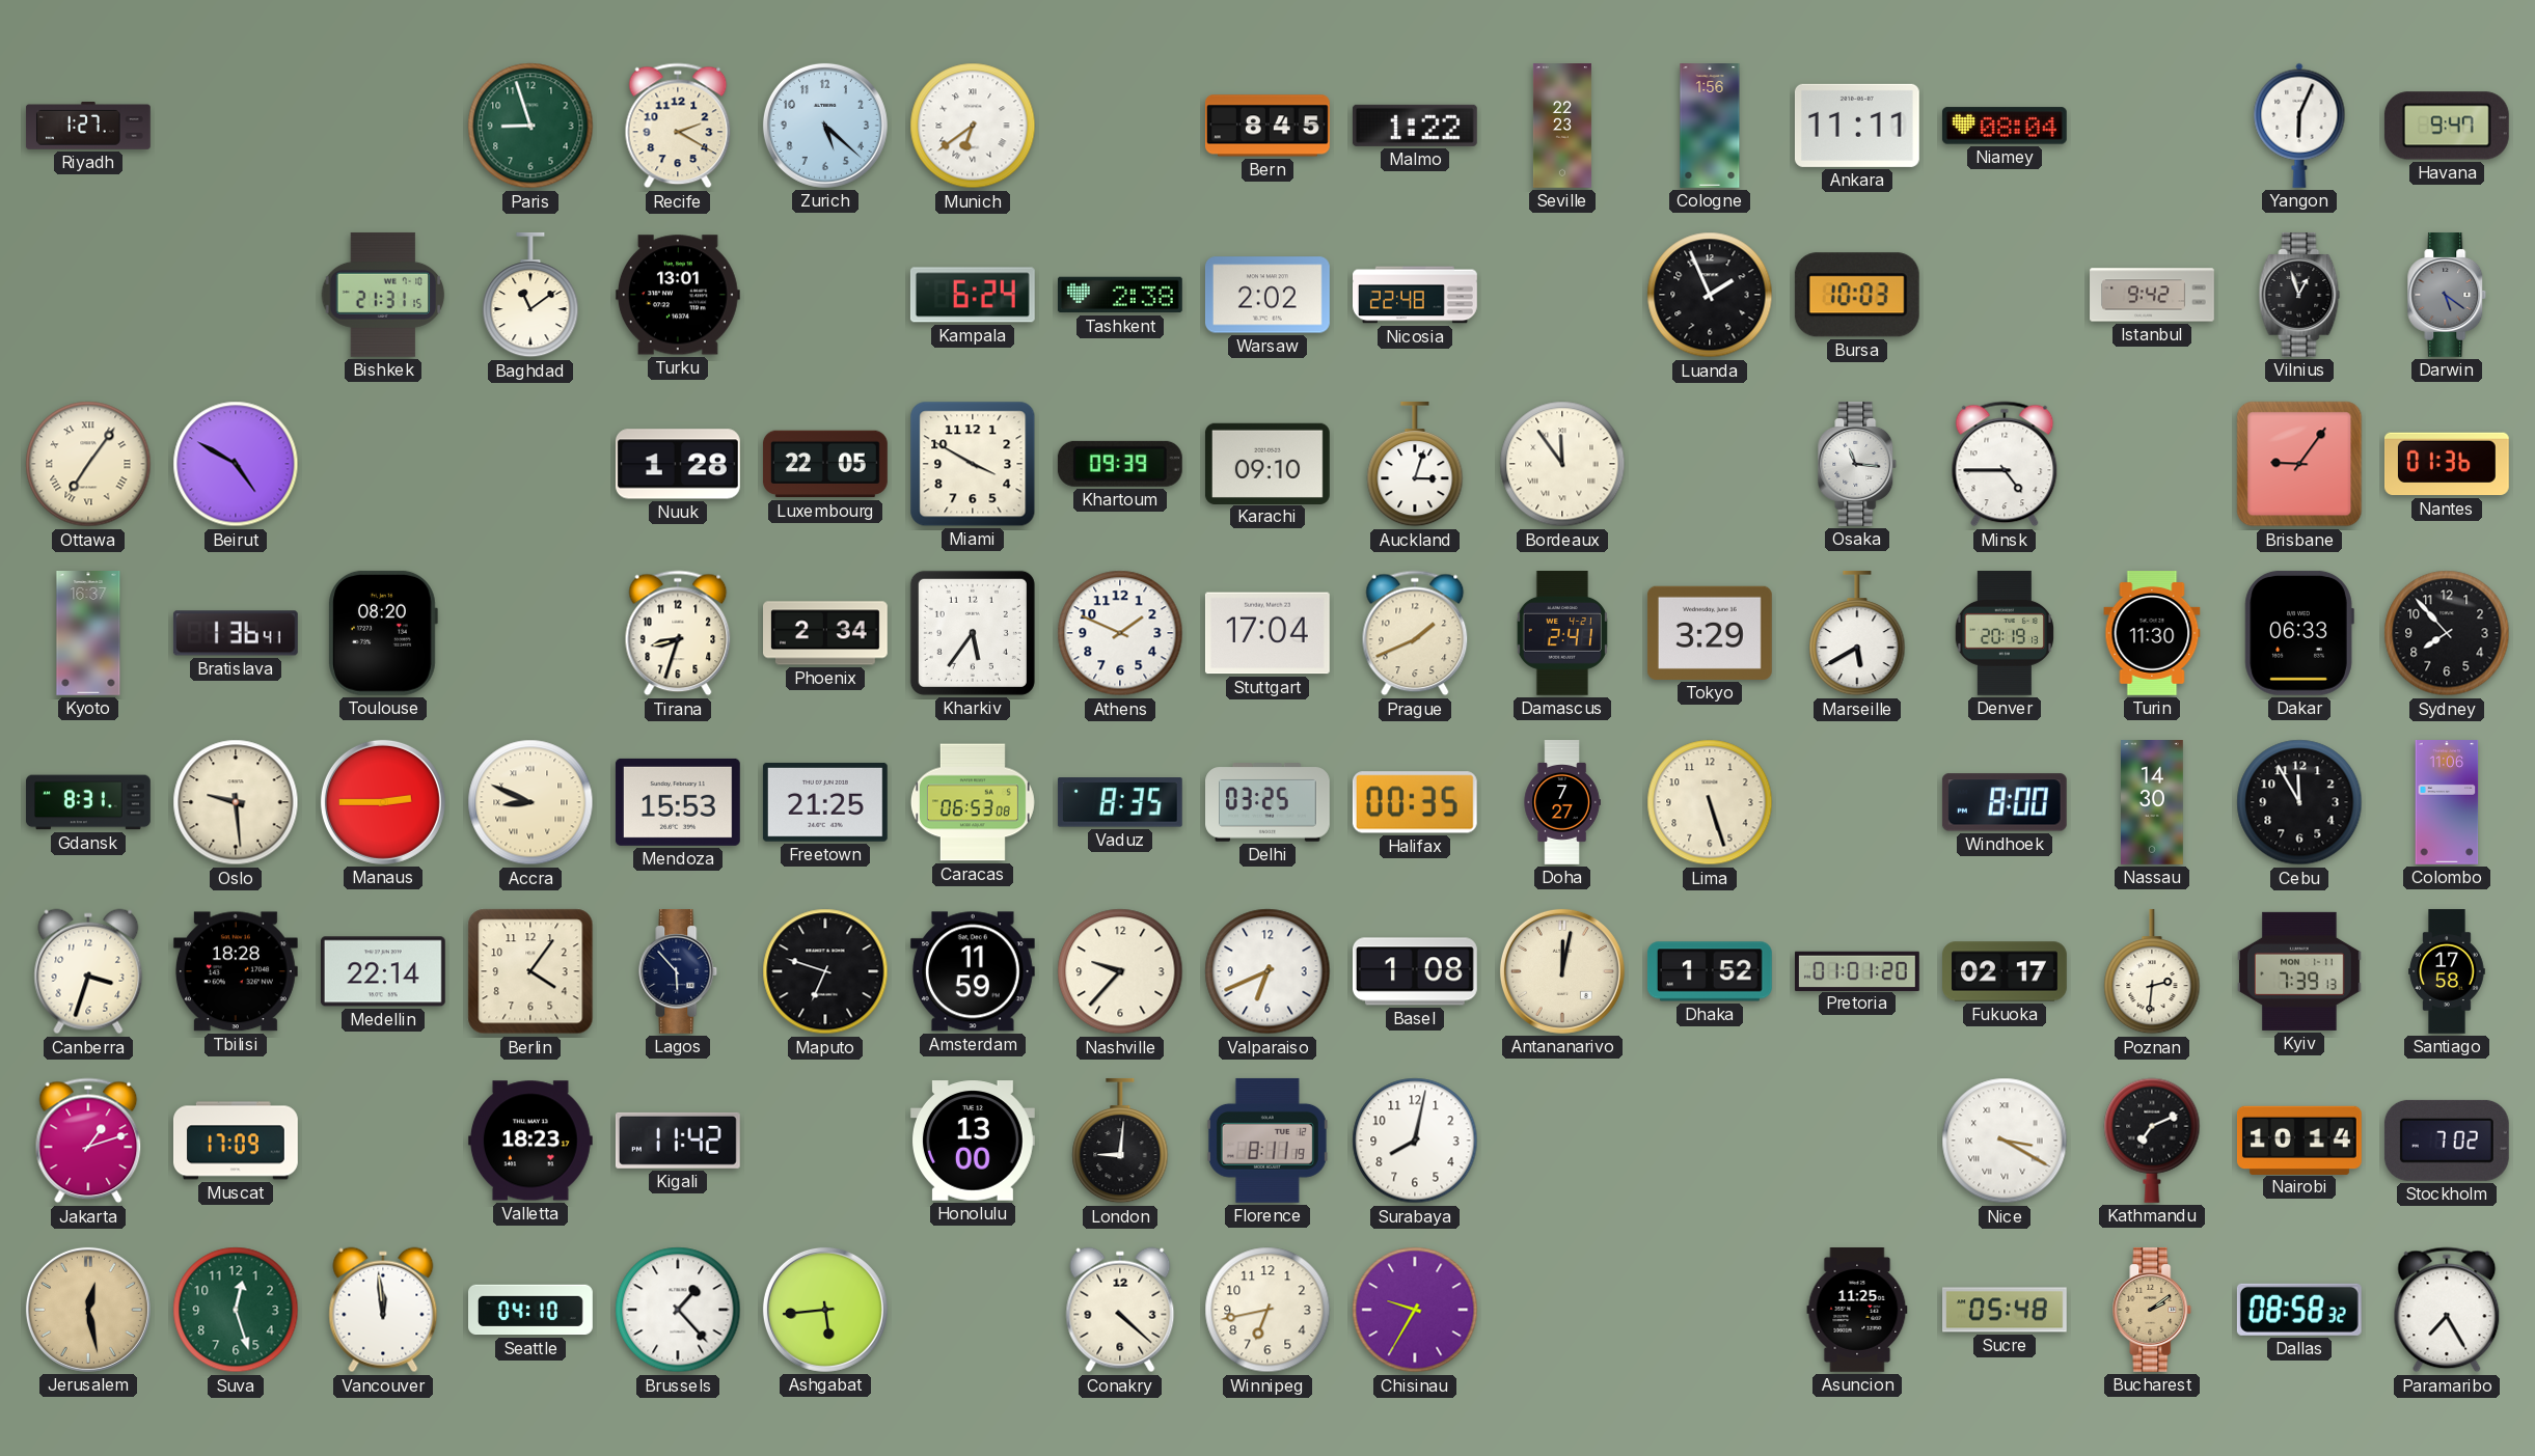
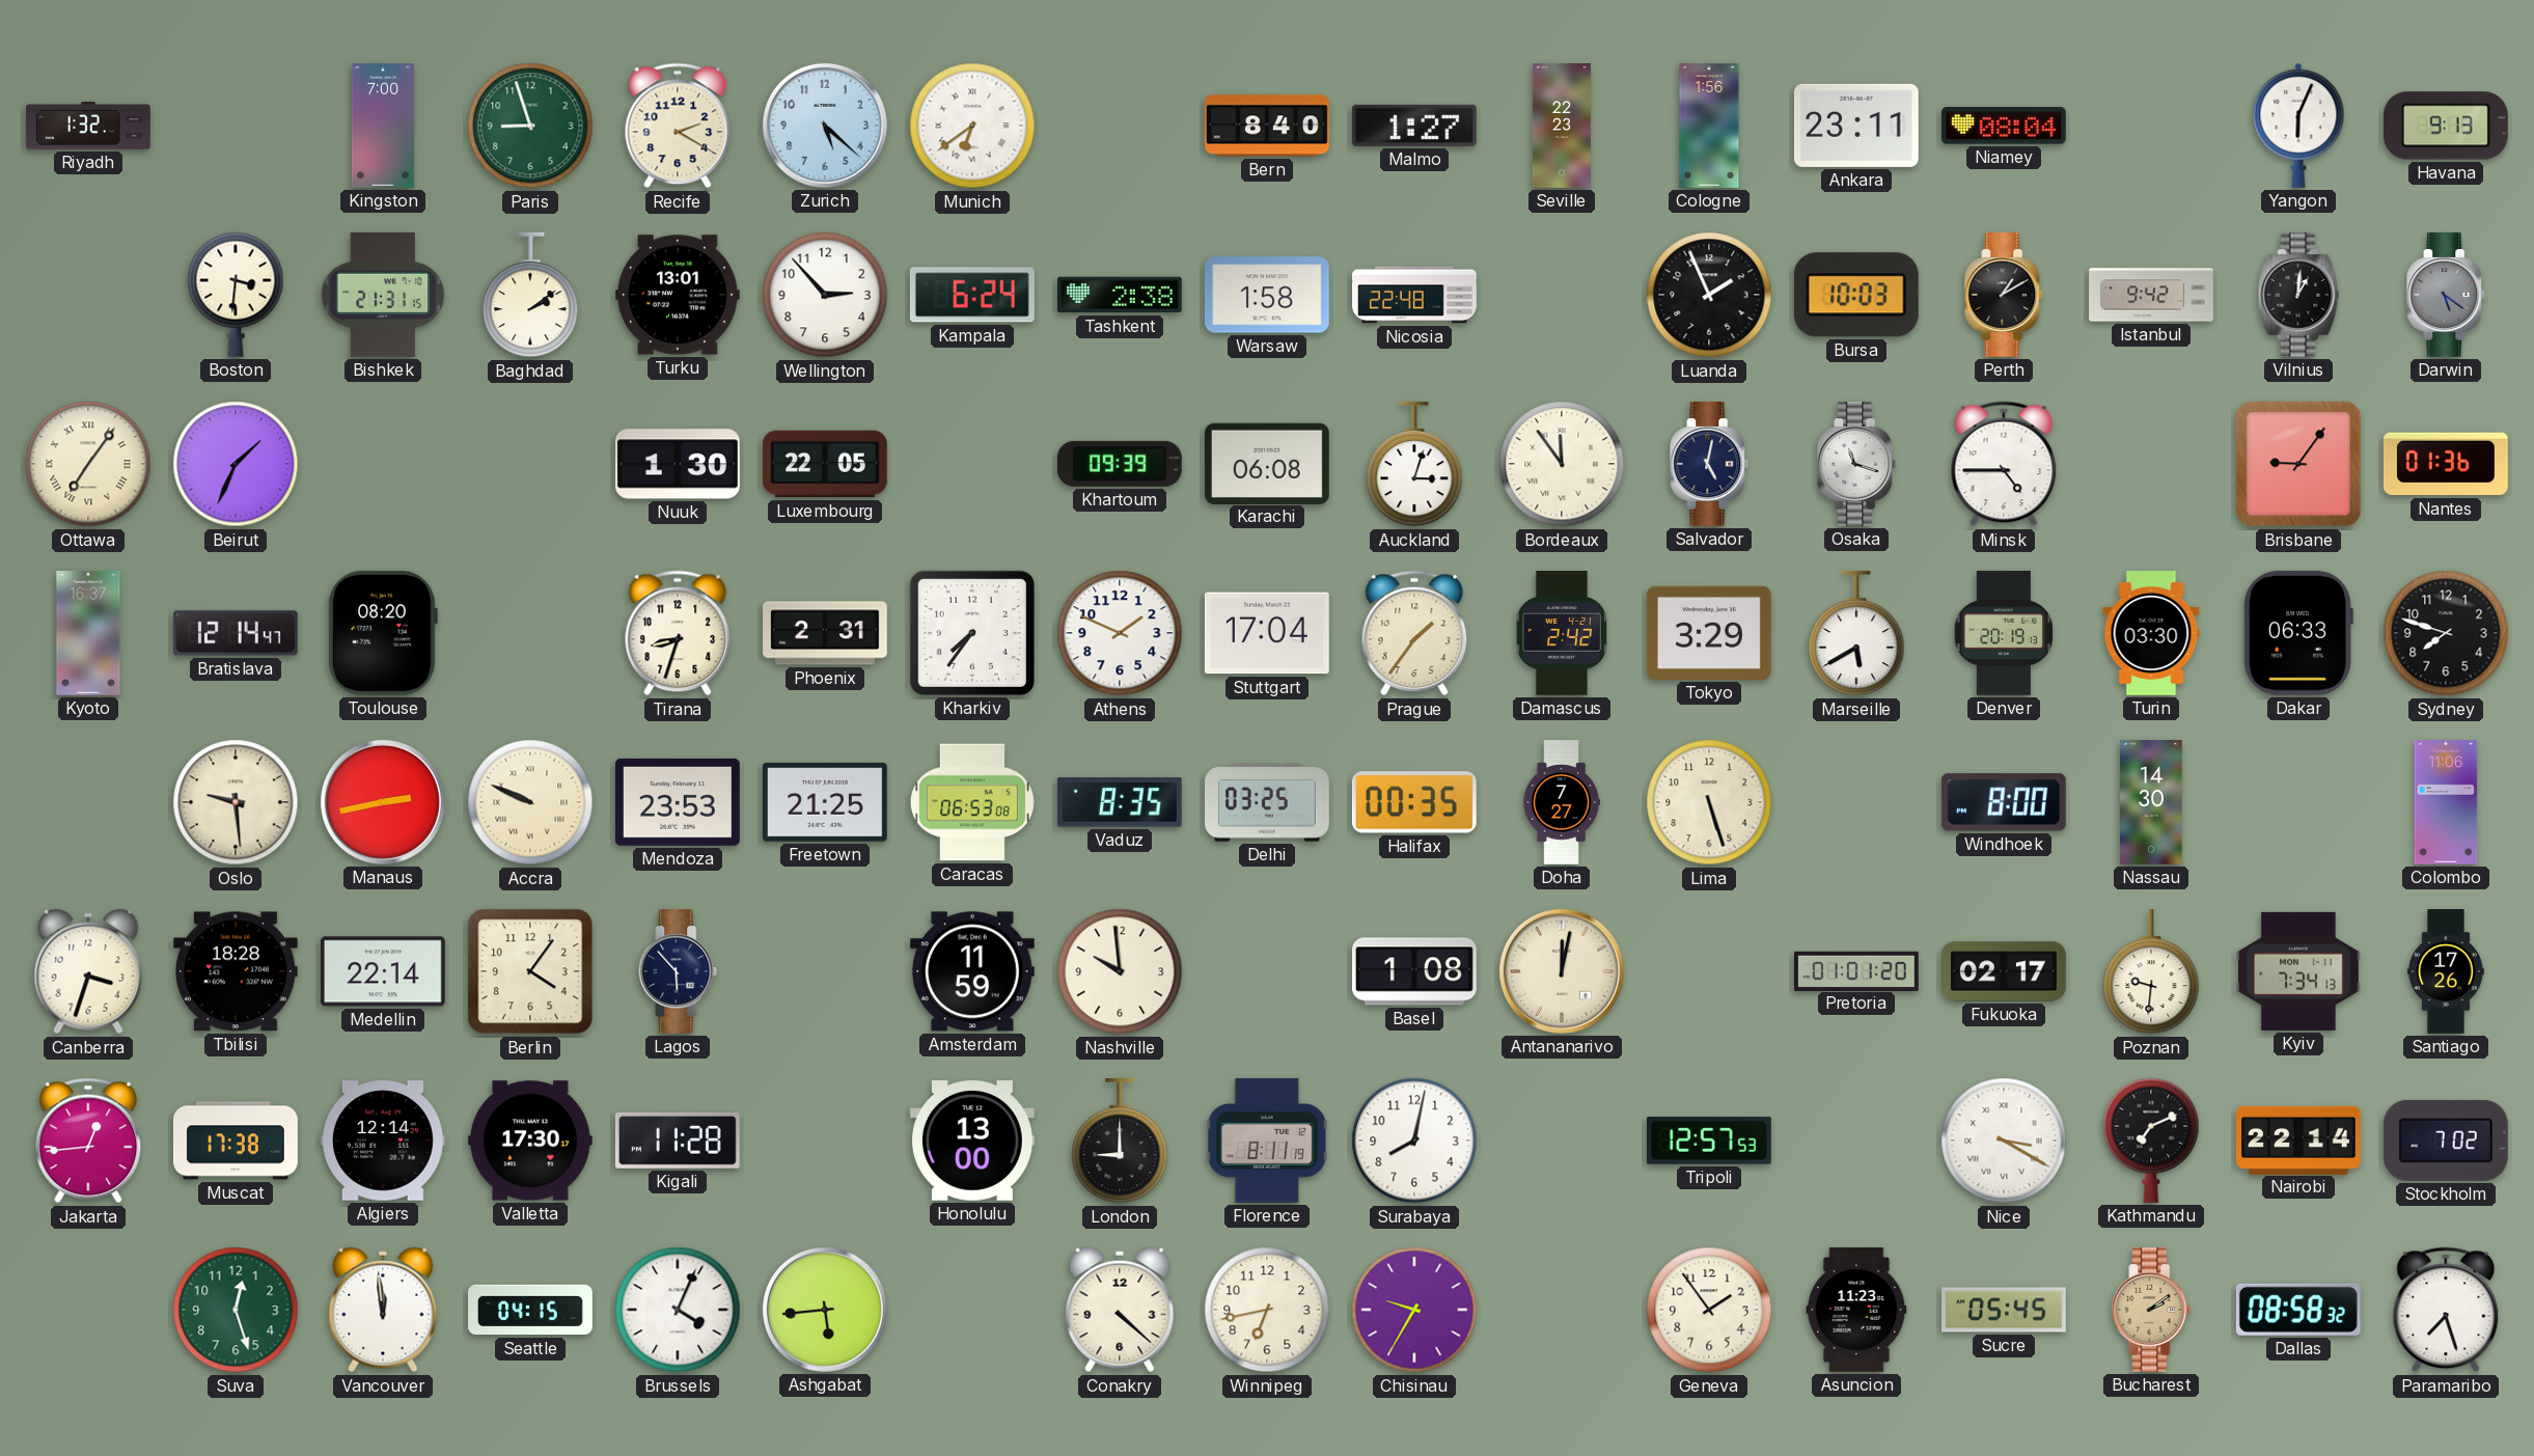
Riyadh: 1:27 -> 1:32 (88, 126)
Kingston: none -> 7:00 (383, 127)
Bern: 8:45 -> 8:40 (1267, 126)
Malmo: 1:22 -> 1:27 (1414, 126)
Ankara: 11:11 -> 23:11 (1856, 126)
Havana: 9:47 -> 9:13 (2446, 126)
Boston: none -> 3:31 (236, 295)
Baghdad: 11:09 -> 2:09 (530, 295)
Wellington: none -> 2:53 (825, 295)
Warsaw: 2:02 -> 1:58 (1267, 295)
Perth: none -> 1:10 (2004, 296)
Vilnius: 12:57 -> 1:01 (2298, 296)
Beirut: 4:50 -> 1:34 (236, 464)
Nuuk: 1:28 -> 1:30 (678, 464)
Miami: 3:50 -> none (973, 464)
Karachi: 09:10 -> 06:08 (1267, 463)
Salvador: none -> 5:02 (1709, 465)
Osaka: 11:16 -> 11:18 (1856, 465)
Bratislava: 1:36 -> 12:14 (236, 633)
Phoenix: 2:34 -> 2:31 (826, 633)
Kharkiv: 5:36 -> 7:36 (972, 633)
Prague: 1:41 -> 1:36 (1414, 633)
Damascus: 2:41 -> 2:42 (1562, 634)
Turin: 11:30 -> 03:30 (2151, 634)
Sydney: 7:53 -> 7:48 (2446, 633)
Gdansk: 8:31 -> none (89, 802)
Manaus: 2:45 -> 2:43 (383, 802)
Accra: 8:49 -> 9:49 (530, 802)
Mendoza: 15:53 -> 23:53 (678, 802)
Cebu: 11:55 -> none (2299, 802)
Maputo: 6:48 -> none (825, 971)
Nashville: 9:37 -> 9:59 (1120, 971)
Valparaiso: 6:41 -> none (1267, 971)
Dhaka: 1:52 -> none (1710, 971)
Poznan: 2:31 -> 9:31 (2151, 971)
Kyiv: 7:39 -> 7:34 (2298, 971)
Santiago: 17:58 -> 17:26 (2446, 971)
Jakarta: 1:12 -> 12:44 (88, 1141)
Muscat: 17:09 -> 17:38 (236, 1141)
Algiers: none -> 12:14 (383, 1141)
Valletta: 18:23 -> 17:30 (530, 1141)
Kigali: 11:42 -> 11:28 (678, 1141)
London: 9:01 -> 9:00 (1120, 1141)
Tripoli: none -> 12:57 (1709, 1141)
Nairobi: 10:14 -> 22:14 (2298, 1139)
Jerusalem: 12:28 -> none (88, 1310)
Seattle: 04:10 -> 04:15 (531, 1310)
Brussels: 1:23 -> 4:04 (678, 1310)
Geneva: none -> 1:54 (1709, 1310)
Asuncion: 11:25 -> 11:23 (1856, 1311)
Sucre: 05:48 -> 05:45 (2005, 1310)
Paramaribo: 7:25 -> 7:27 (2446, 1310)
